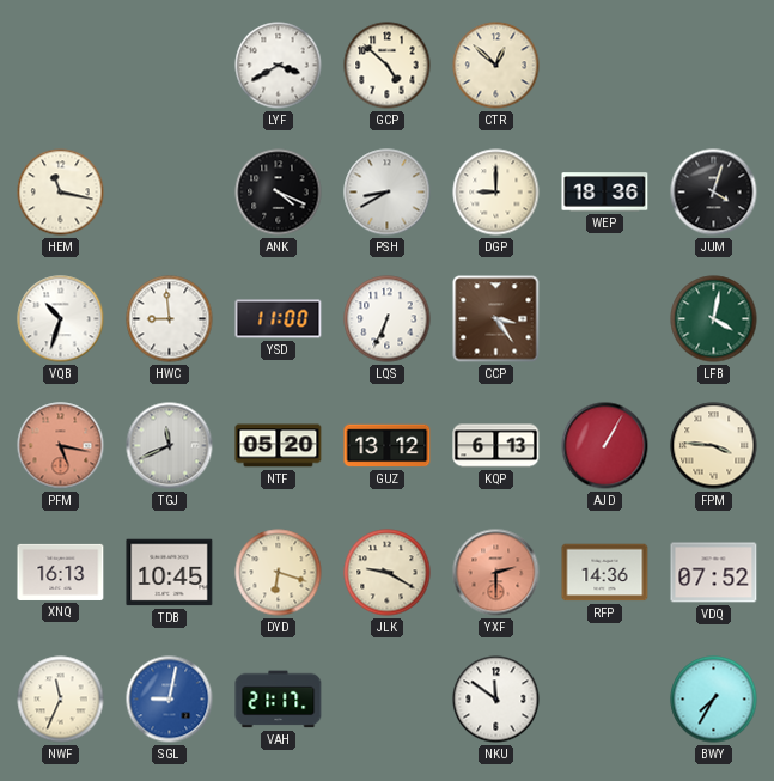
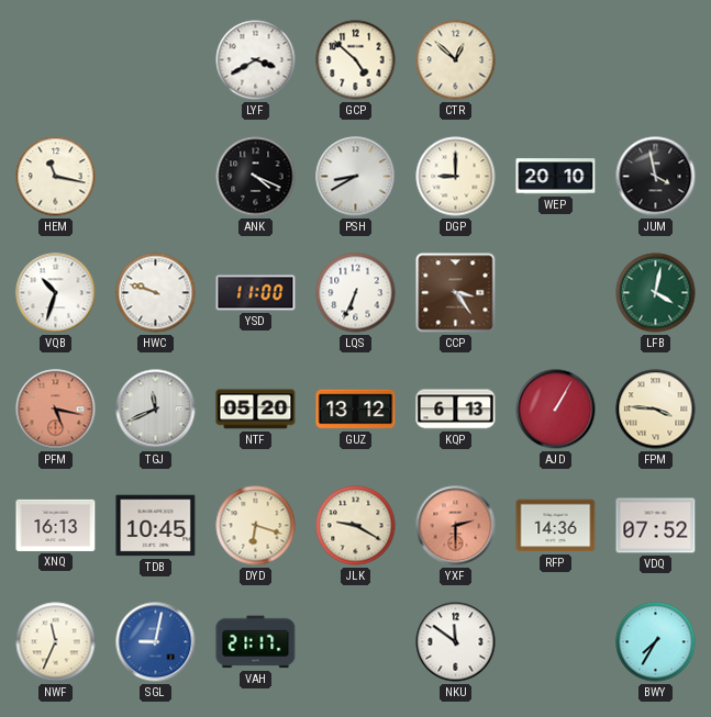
WEP: 18:36 -> 20:10 (556, 177)
JUM: 4:03 -> 3:58 (656, 177)
HWC: 8:59 -> 9:48 (156, 293)
